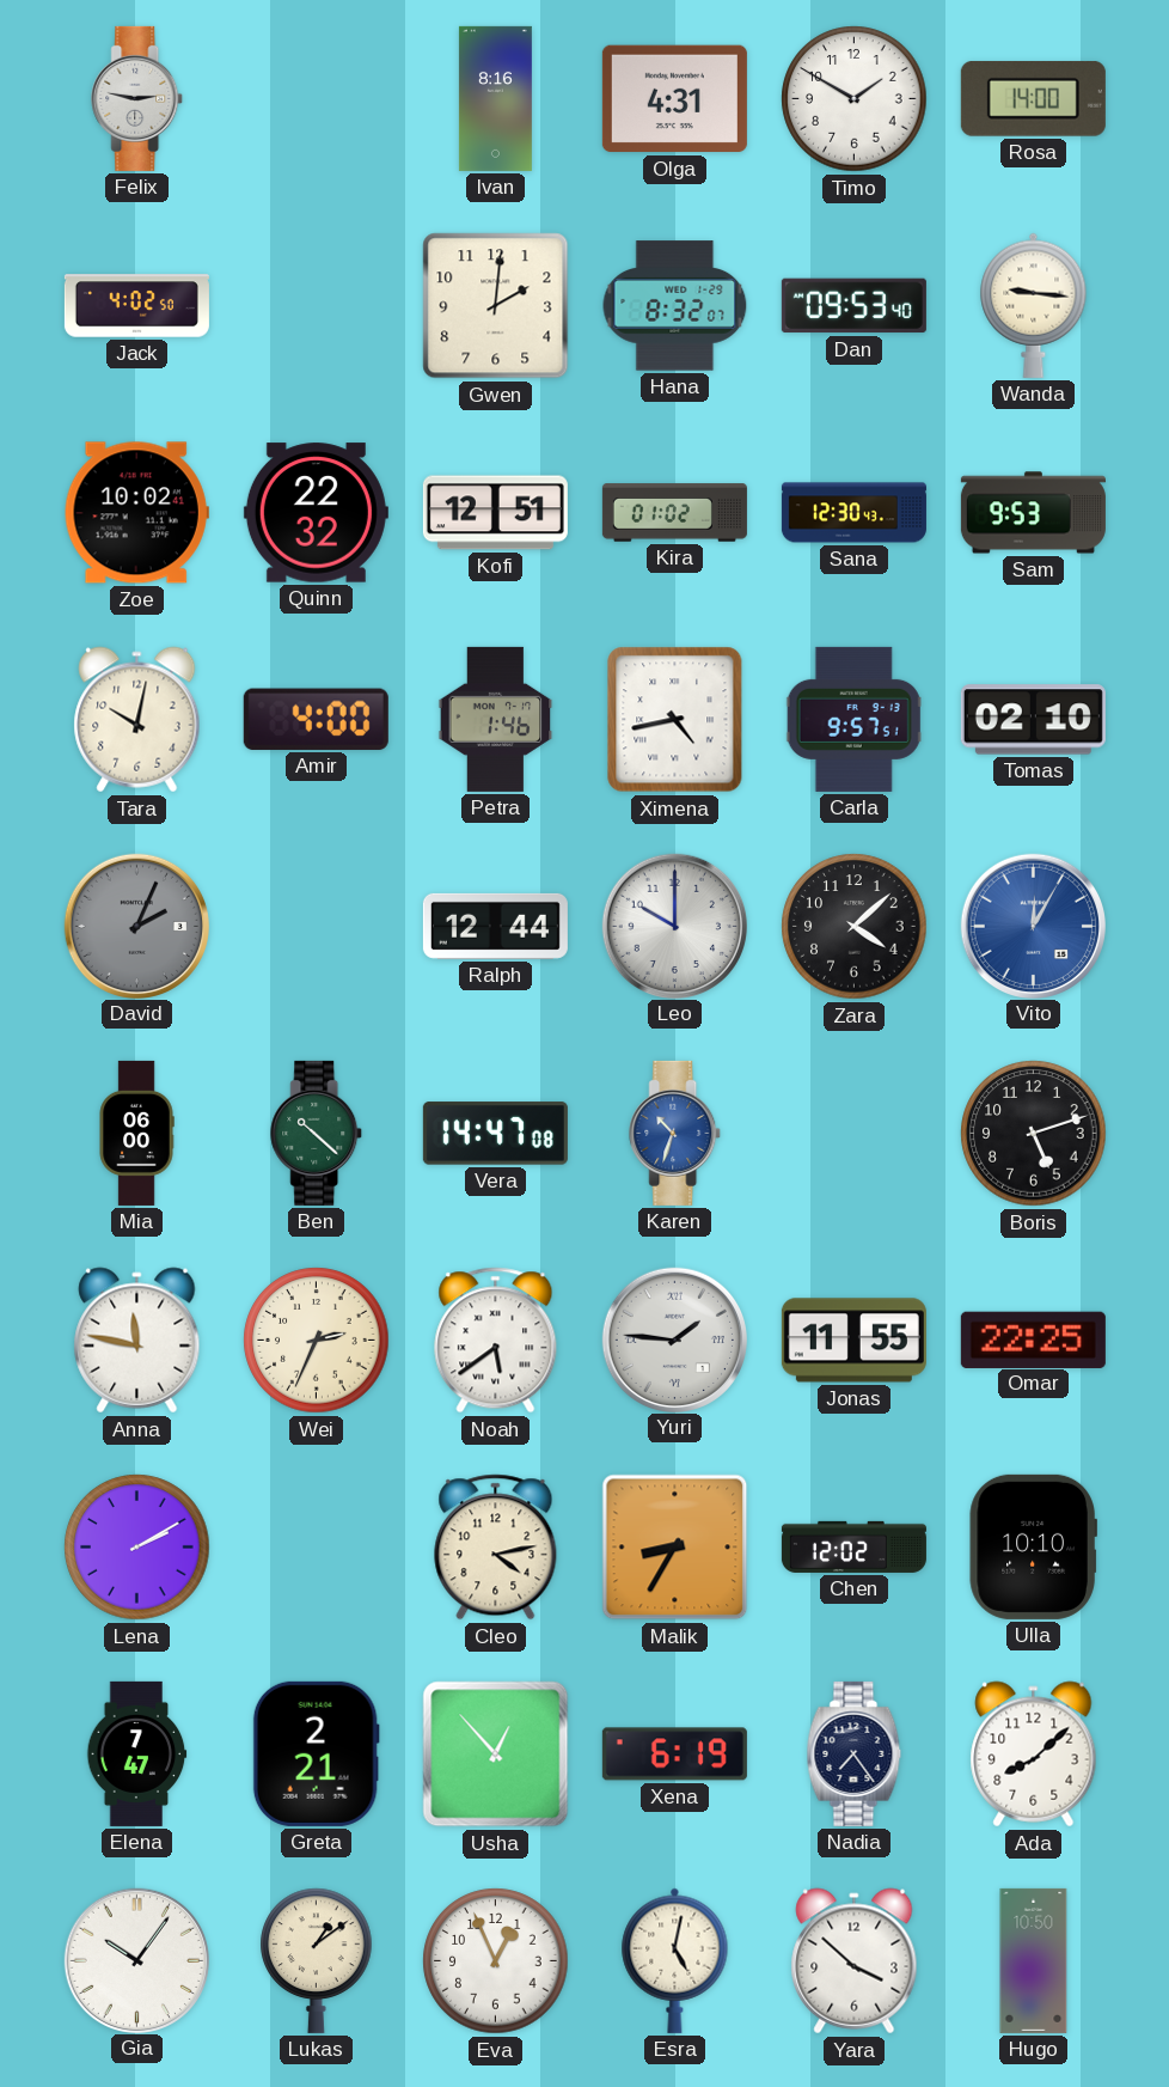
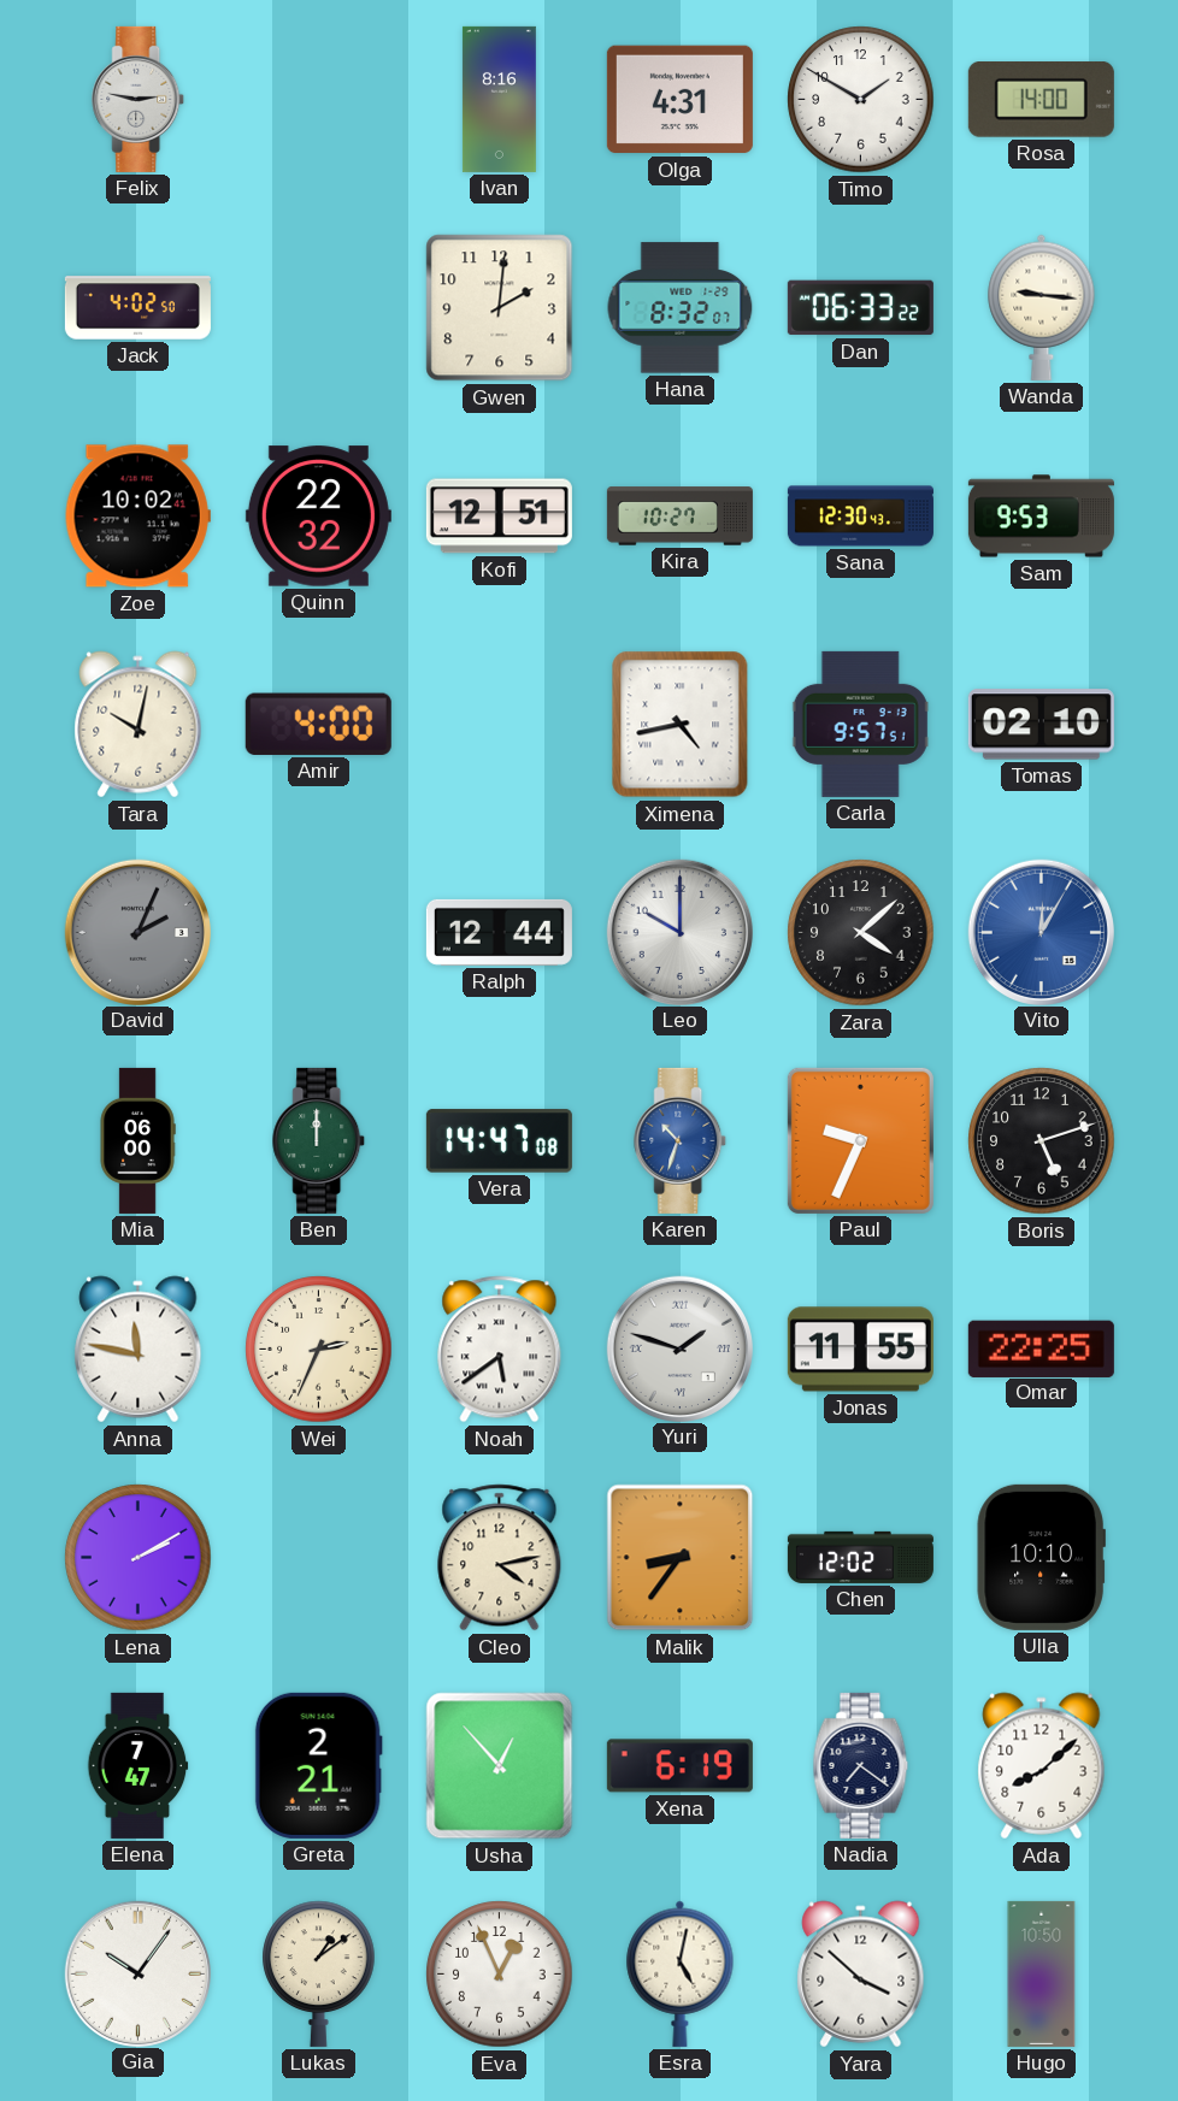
Dan: 09:53 -> 06:33 (860, 308)
Kira: 01:02 -> 10:27 (679, 517)
Petra: 1:46 -> none (496, 719)
Ben: 10:22 -> 12:00 (319, 1140)
Paul: none -> 9:34 (860, 1140)
Yuri: 1:46 -> 1:48 (679, 1348)
Malik: 8:35 -> 8:36 (681, 1558)
Nadia: 7:24 -> 7:21 (861, 1765)
